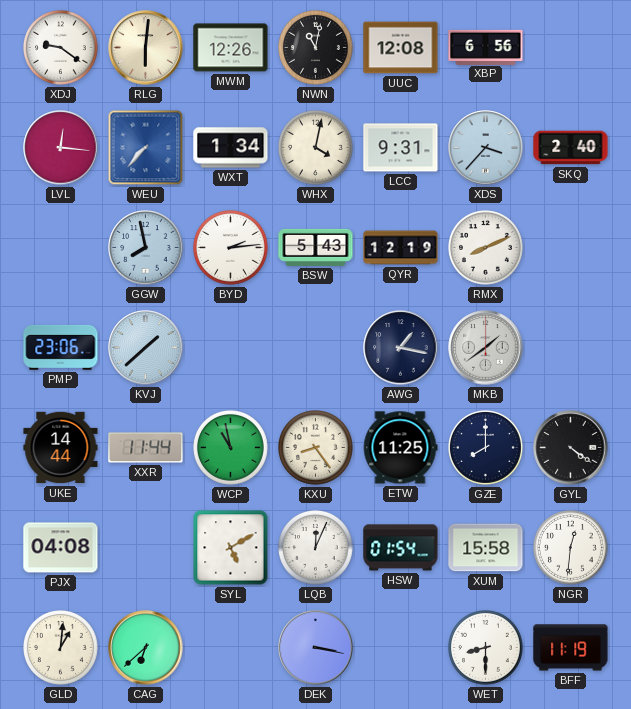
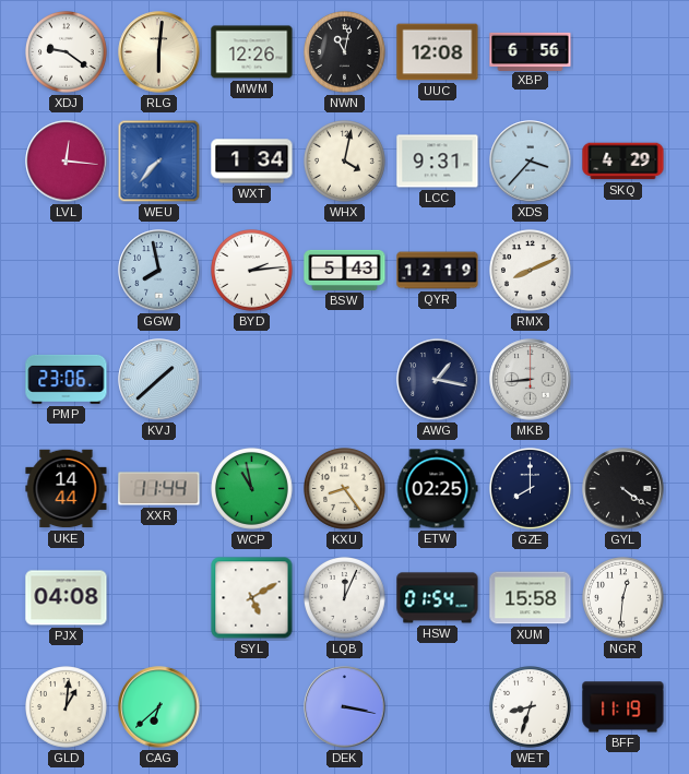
SKQ: 2:40 -> 4:29 (623, 162)
MKB: 1:39 -> 8:44 (531, 380)
ETW: 11:25 -> 02:25 (437, 489)
WET: 8:30 -> 8:33 (531, 707)
